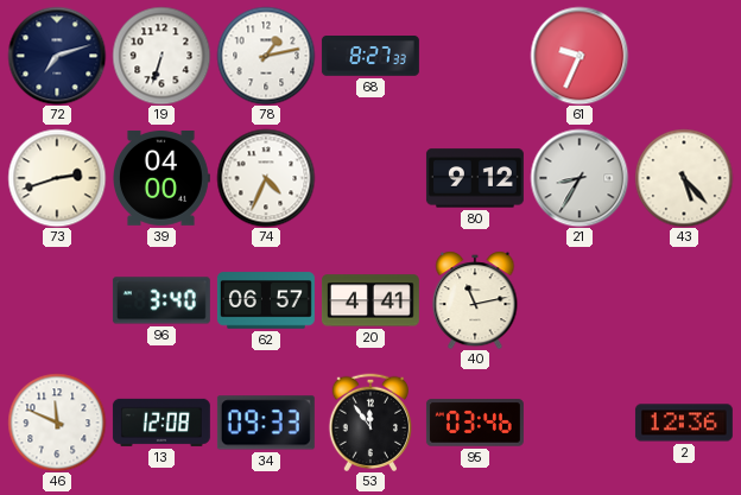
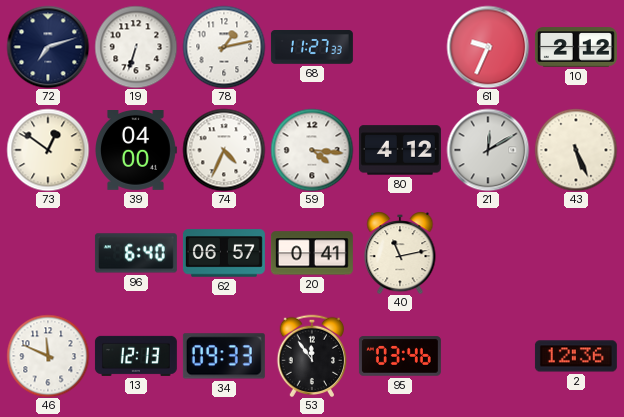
68: 8:27 -> 11:27 (312, 48)
10: none -> 2:12 (576, 47)
73: 2:42 -> 12:51 (48, 150)
59: none -> 4:16 (312, 150)
80: 9:12 -> 4:12 (400, 150)
21: 8:35 -> 12:10 (488, 150)
43: 5:23 -> 5:26 (576, 150)
96: 3:40 -> 6:40 (136, 253)
20: 4:41 -> 0:41 (312, 253)
13: 12:08 -> 12:13 (136, 356)
